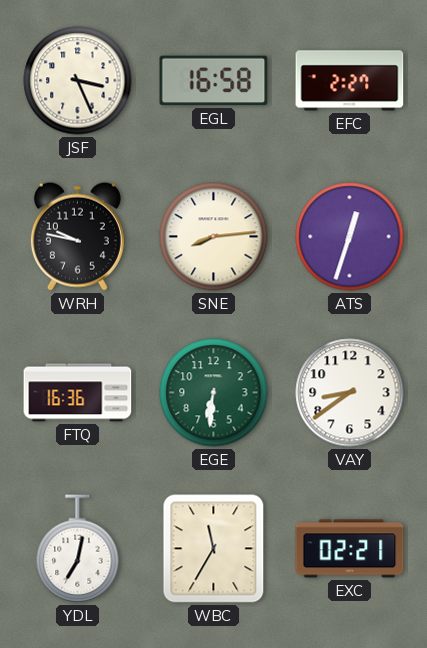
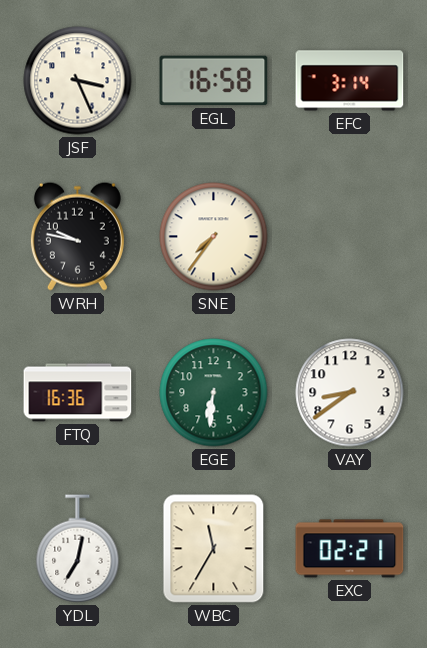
EFC: 2:27 -> 3:14 (350, 81)
SNE: 8:14 -> 7:36 (214, 237)
ATS: 12:33 -> none (350, 237)
